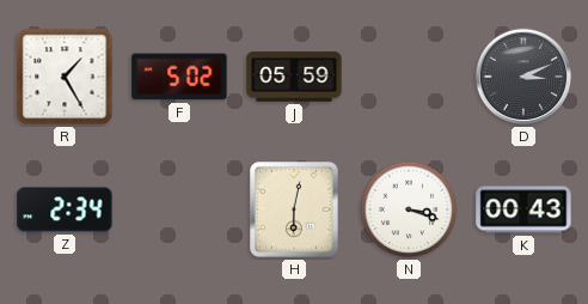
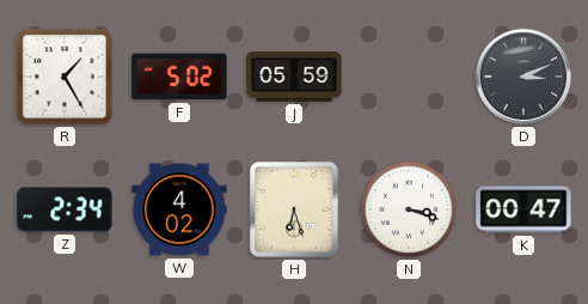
W: none -> 4:02 (179, 209)
H: 6:02 -> 6:27 (295, 211)
K: 00:43 -> 00:47 (523, 209)
